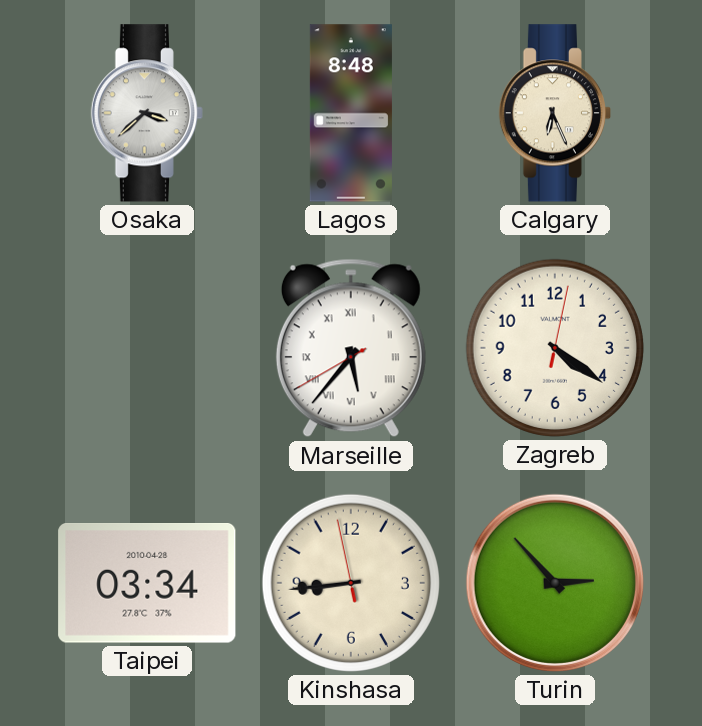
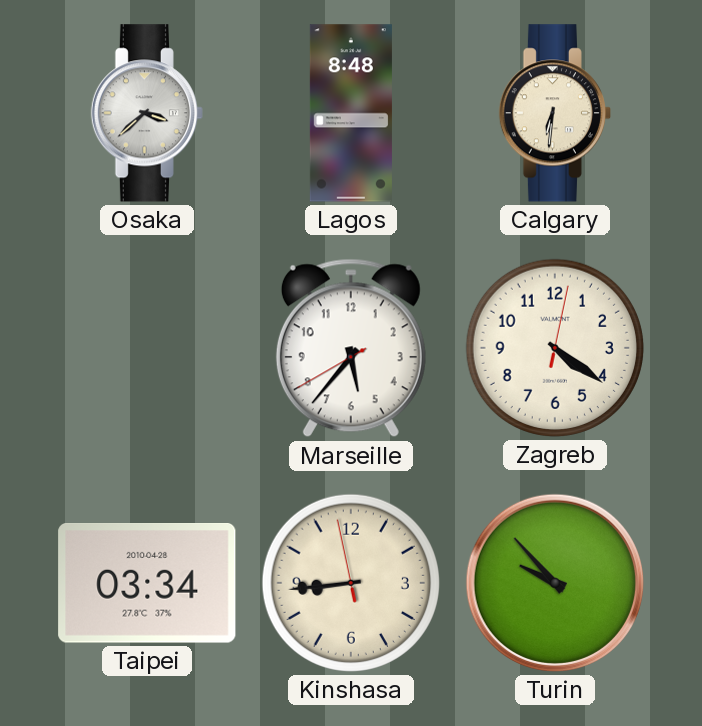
Calgary: 6:26 -> 6:31 (554, 113)
Marseille numerals: Roman -> Arabic (351, 348)
Turin: 2:53 -> 9:53 (555, 583)
